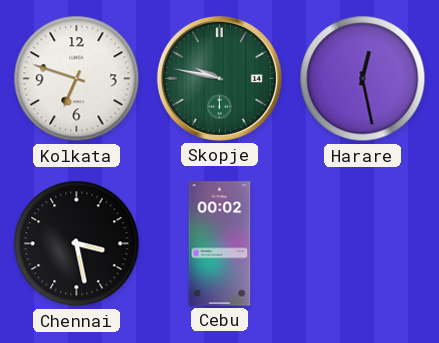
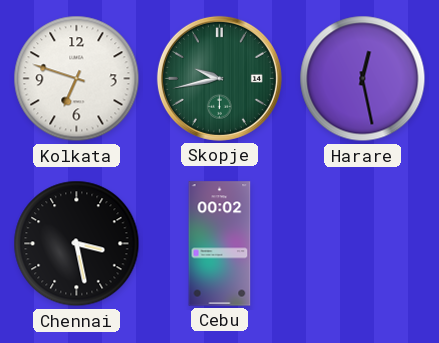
Skopje: 9:47 -> 9:43 (219, 78)
